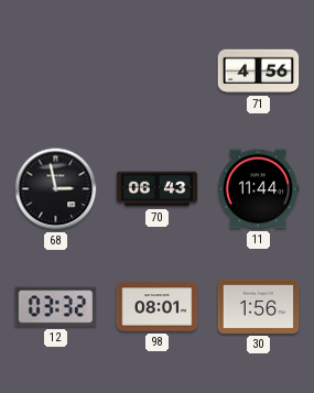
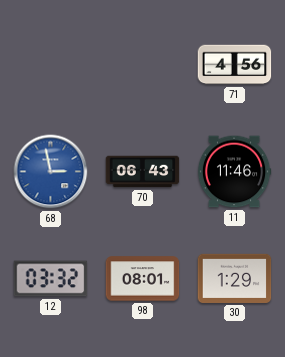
68 dial: black -> blue (51, 172)
11: 11:44 -> 11:46 (234, 172)
30: 1:56 -> 1:29 (235, 278)
